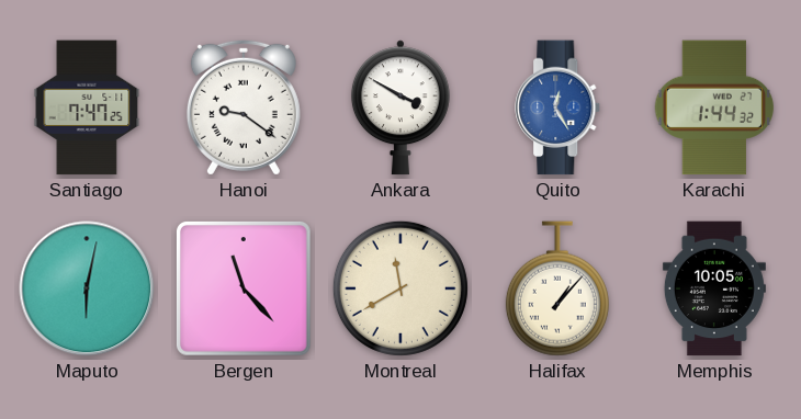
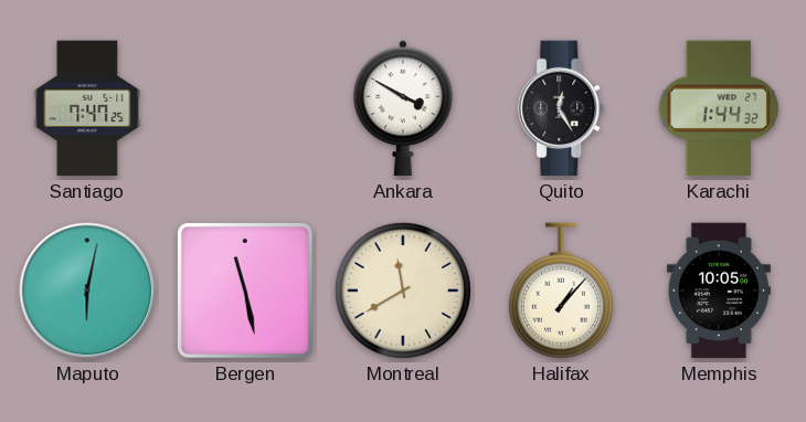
Hanoi: 9:21 -> none (244, 107)
Quito dial: blue -> black (562, 108)
Bergen: 11:23 -> 11:28 (246, 292)
